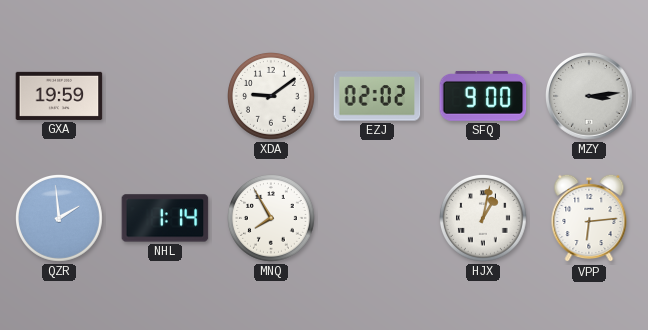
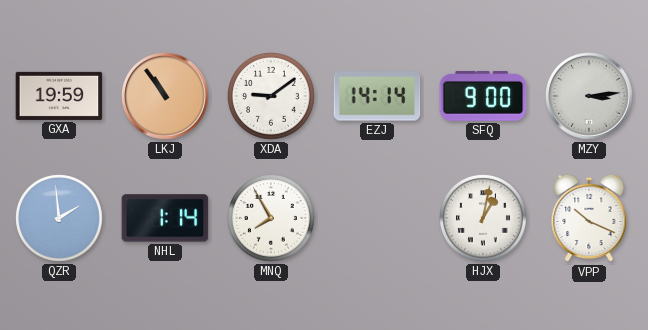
LKJ: none -> 10:54 (166, 97)
EZJ: 02:02 -> 14:14 (377, 96)
VPP: 6:14 -> 10:19 (589, 218)
